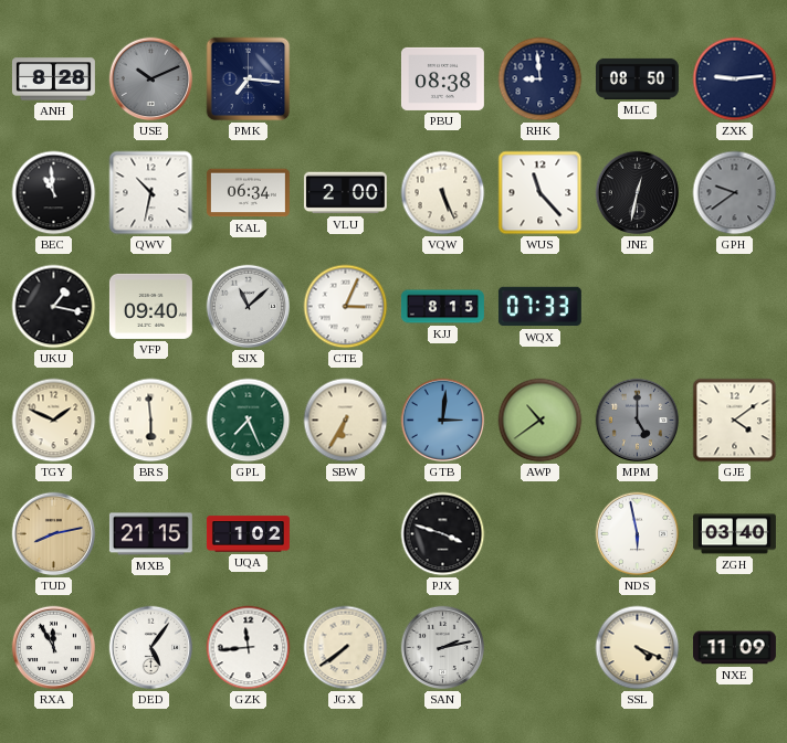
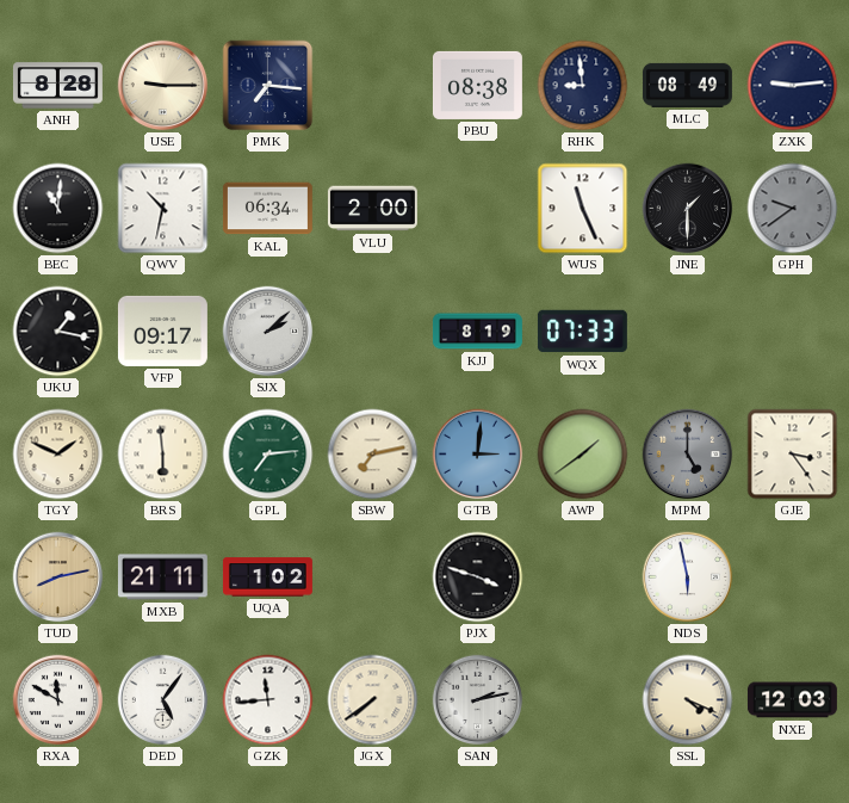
USE: 10:11 -> 9:15 (163, 86)
USE dial: grey -> cream (163, 86)
MLC: 08:50 -> 08:49 (687, 85)
BEC: 10:59 -> 11:01 (58, 209)
VQW: 5:26 -> none (443, 193)
WUS: 11:23 -> 11:26 (583, 209)
JNE: 12:32 -> 1:30 (688, 209)
VFP: 09:40 -> 09:17 (162, 331)
SJX: 11:08 -> 2:08 (268, 332)
CTE: 3:04 -> none (346, 307)
KJJ: 8:15 -> 8:19 (477, 332)
GPL: 7:26 -> 7:14 (268, 455)
SBW: 6:35 -> 7:13 (373, 455)
AWP: 10:39 -> 1:39 (583, 455)
GJE: 4:09 -> 3:24 (793, 455)
MXB: 21:15 -> 21:11 (162, 577)
ZGH: 03:40 -> none (734, 534)
RXA: 11:55 -> 11:50 (58, 700)
NXE: 11:09 -> 12:03 (792, 700)
